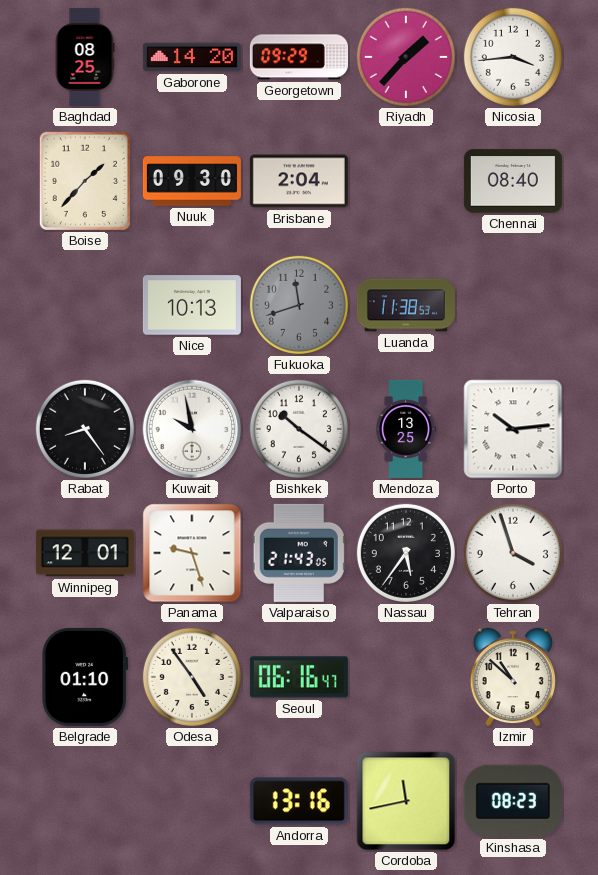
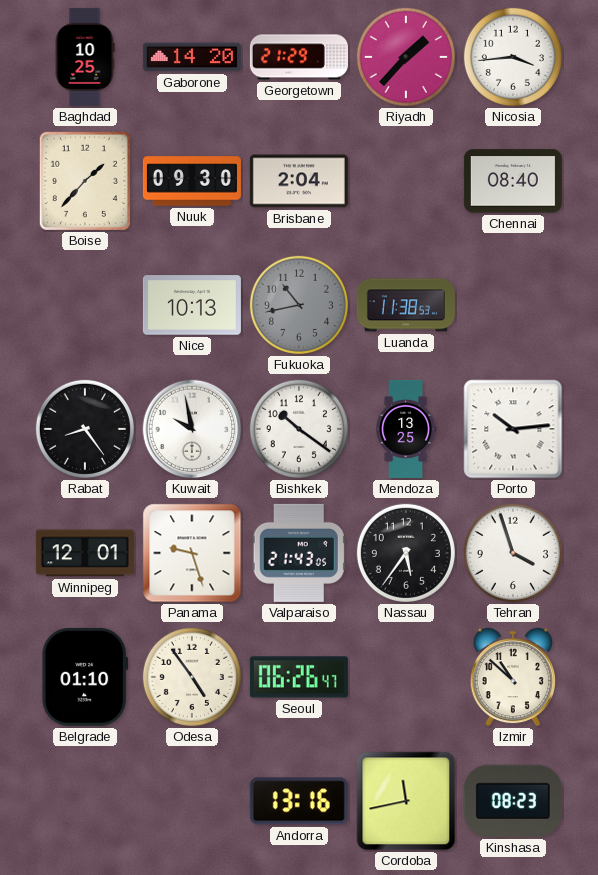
Baghdad: 08:25 -> 10:25 (85, 57)
Georgetown: 09:29 -> 21:29 (299, 57)
Fukuoka: 11:42 -> 10:43 (299, 305)
Seoul: 06:16 -> 06:26 (299, 677)
